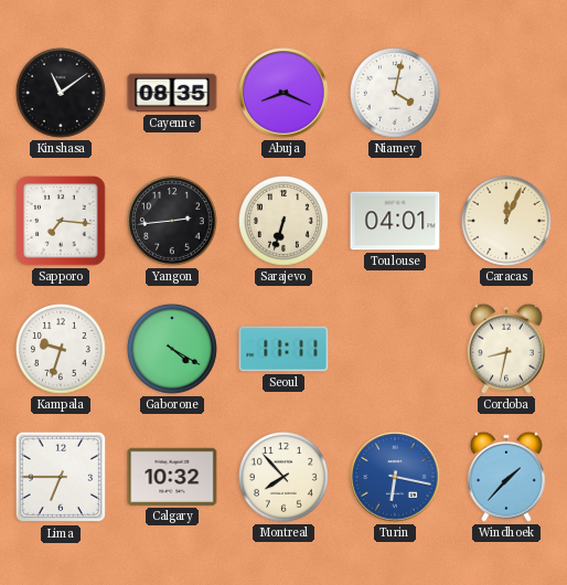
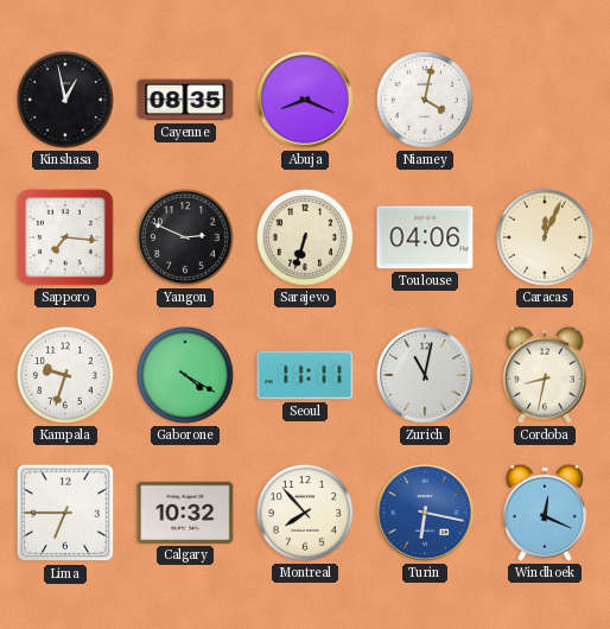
Kinshasa: 11:09 -> 12:58 (66, 101)
Yangon: 2:44 -> 2:49 (186, 239)
Toulouse: 04:01 -> 04:06 (425, 237)
Zurich: none -> 11:02 (425, 375)
Windhoek: 1:37 -> 12:19 (545, 513)
